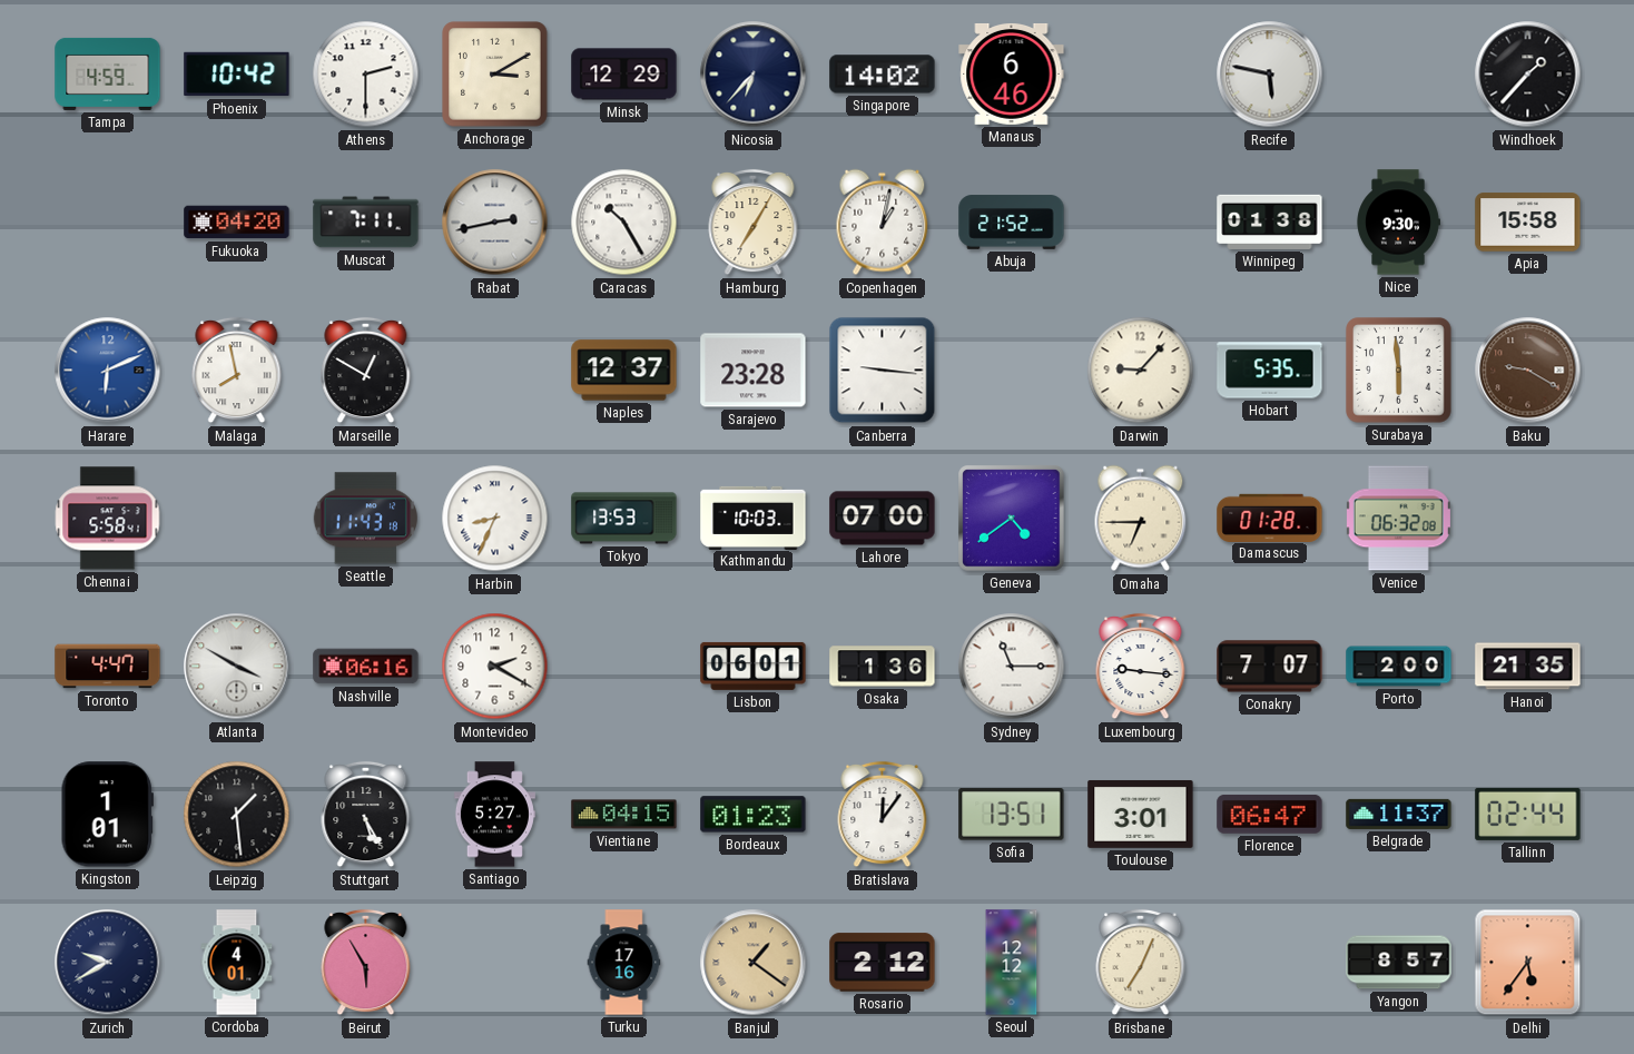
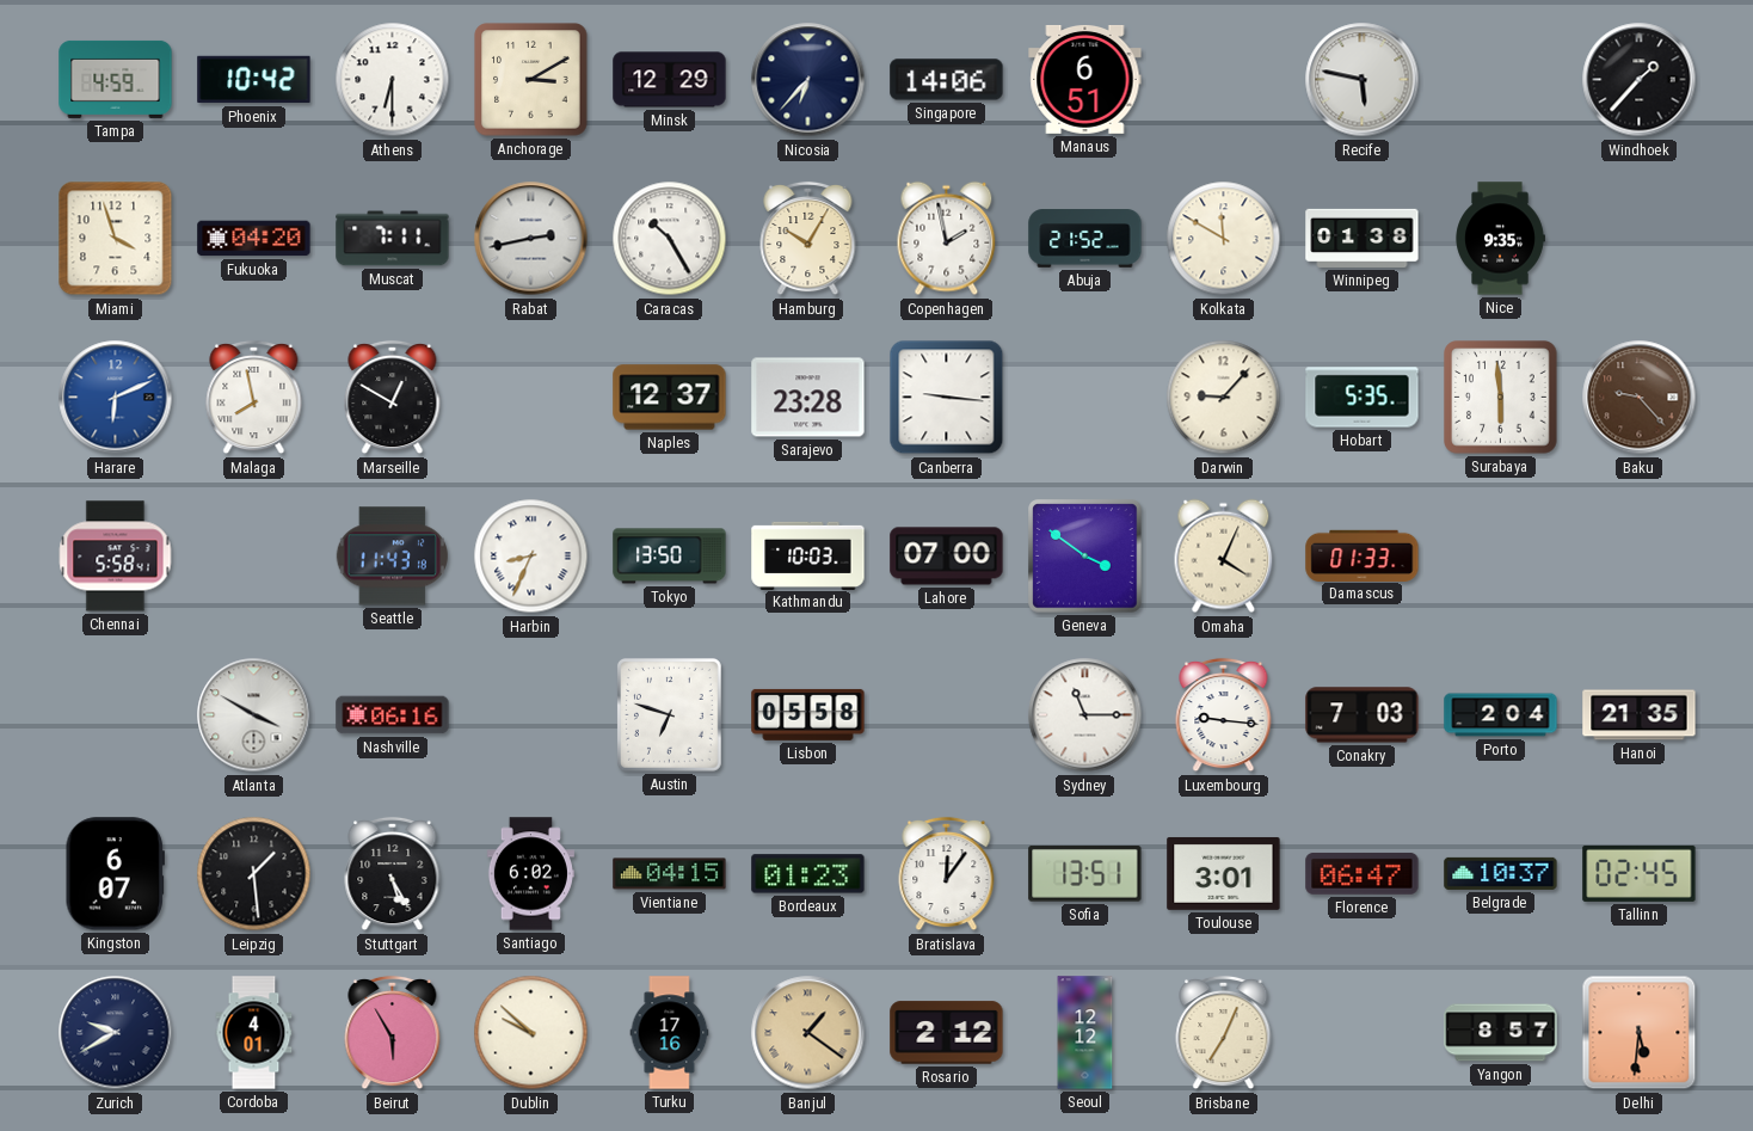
Athens: 2:30 -> 6:30 (393, 80)
Singapore: 14:02 -> 14:06 (947, 80)
Manaus: 6:46 -> 6:51 (1085, 79)
Miami: none -> 3:57 (116, 239)
Hamburg: 7:05 -> 10:05 (808, 239)
Copenhagen: 1:02 -> 1:58 (947, 239)
Kolkata: none -> 11:50 (1224, 239)
Nice: 9:30 -> 9:35 (1500, 239)
Apia: 15:58 -> none (1528, 223)
Baku: 9:20 -> 9:23 (1640, 398)
Tokyo: 13:53 -> 13:50 (670, 557)
Geneva: 4:39 -> 3:51 (1085, 557)
Omaha: 6:45 -> 4:04 (1224, 557)
Damascus: 01:28 -> 01:33 (1363, 555)
Venice: 06:32 -> none (1398, 519)
Toronto: 4:47 -> none (108, 667)
Montevideo: 2:20 -> none (495, 667)
Austin: none -> 6:48 (670, 715)
Lisbon: 06:01 -> 05:58 (808, 714)
Osaka: 1:36 -> none (883, 667)
Conakry: 7:07 -> 7:03 (1363, 715)
Porto: 2:00 -> 2:04 (1501, 715)
Kingston: 1:01 -> 6:07 (115, 874)
Santiago: 5:27 -> 6:02 (530, 874)
Belgrade: 11:37 -> 10:37 (1501, 873)
Tallinn: 02:44 -> 02:45 (1640, 873)
Dublin: none -> 9:52 (531, 1033)
Delhi: 5:36 -> 5:31 (1640, 1033)
